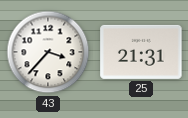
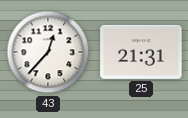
43: 3:37 -> 12:37 (48, 52)
